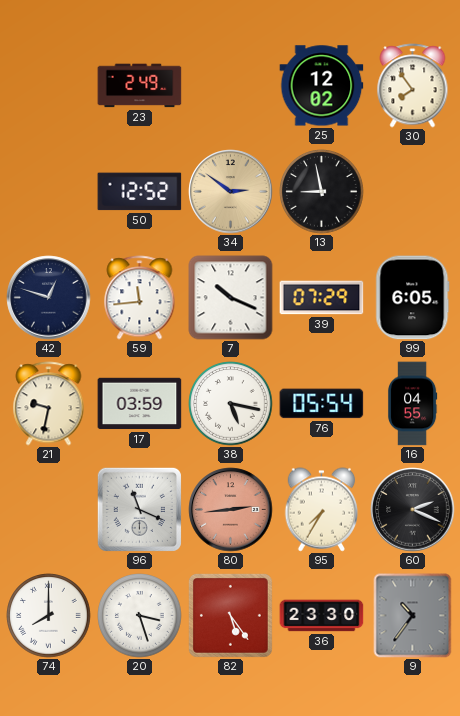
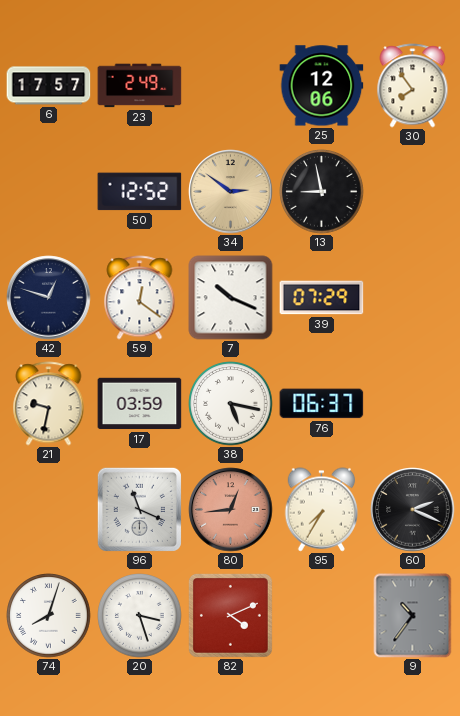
6: none -> 17:57 (49, 86)
25: 12:02 -> 12:06 (322, 86)
59: 11:44 -> 12:21 (140, 298)
99: 6:05 -> none (413, 298)
76: 05:54 -> 06:37 (322, 404)
16: 04:55 -> none (412, 404)
80: 2:44 -> 12:44 (231, 510)
74: 8:00 -> 8:03 (49, 616)
82: 5:24 -> 4:11 (230, 615)
36: 23:30 -> none (322, 616)
